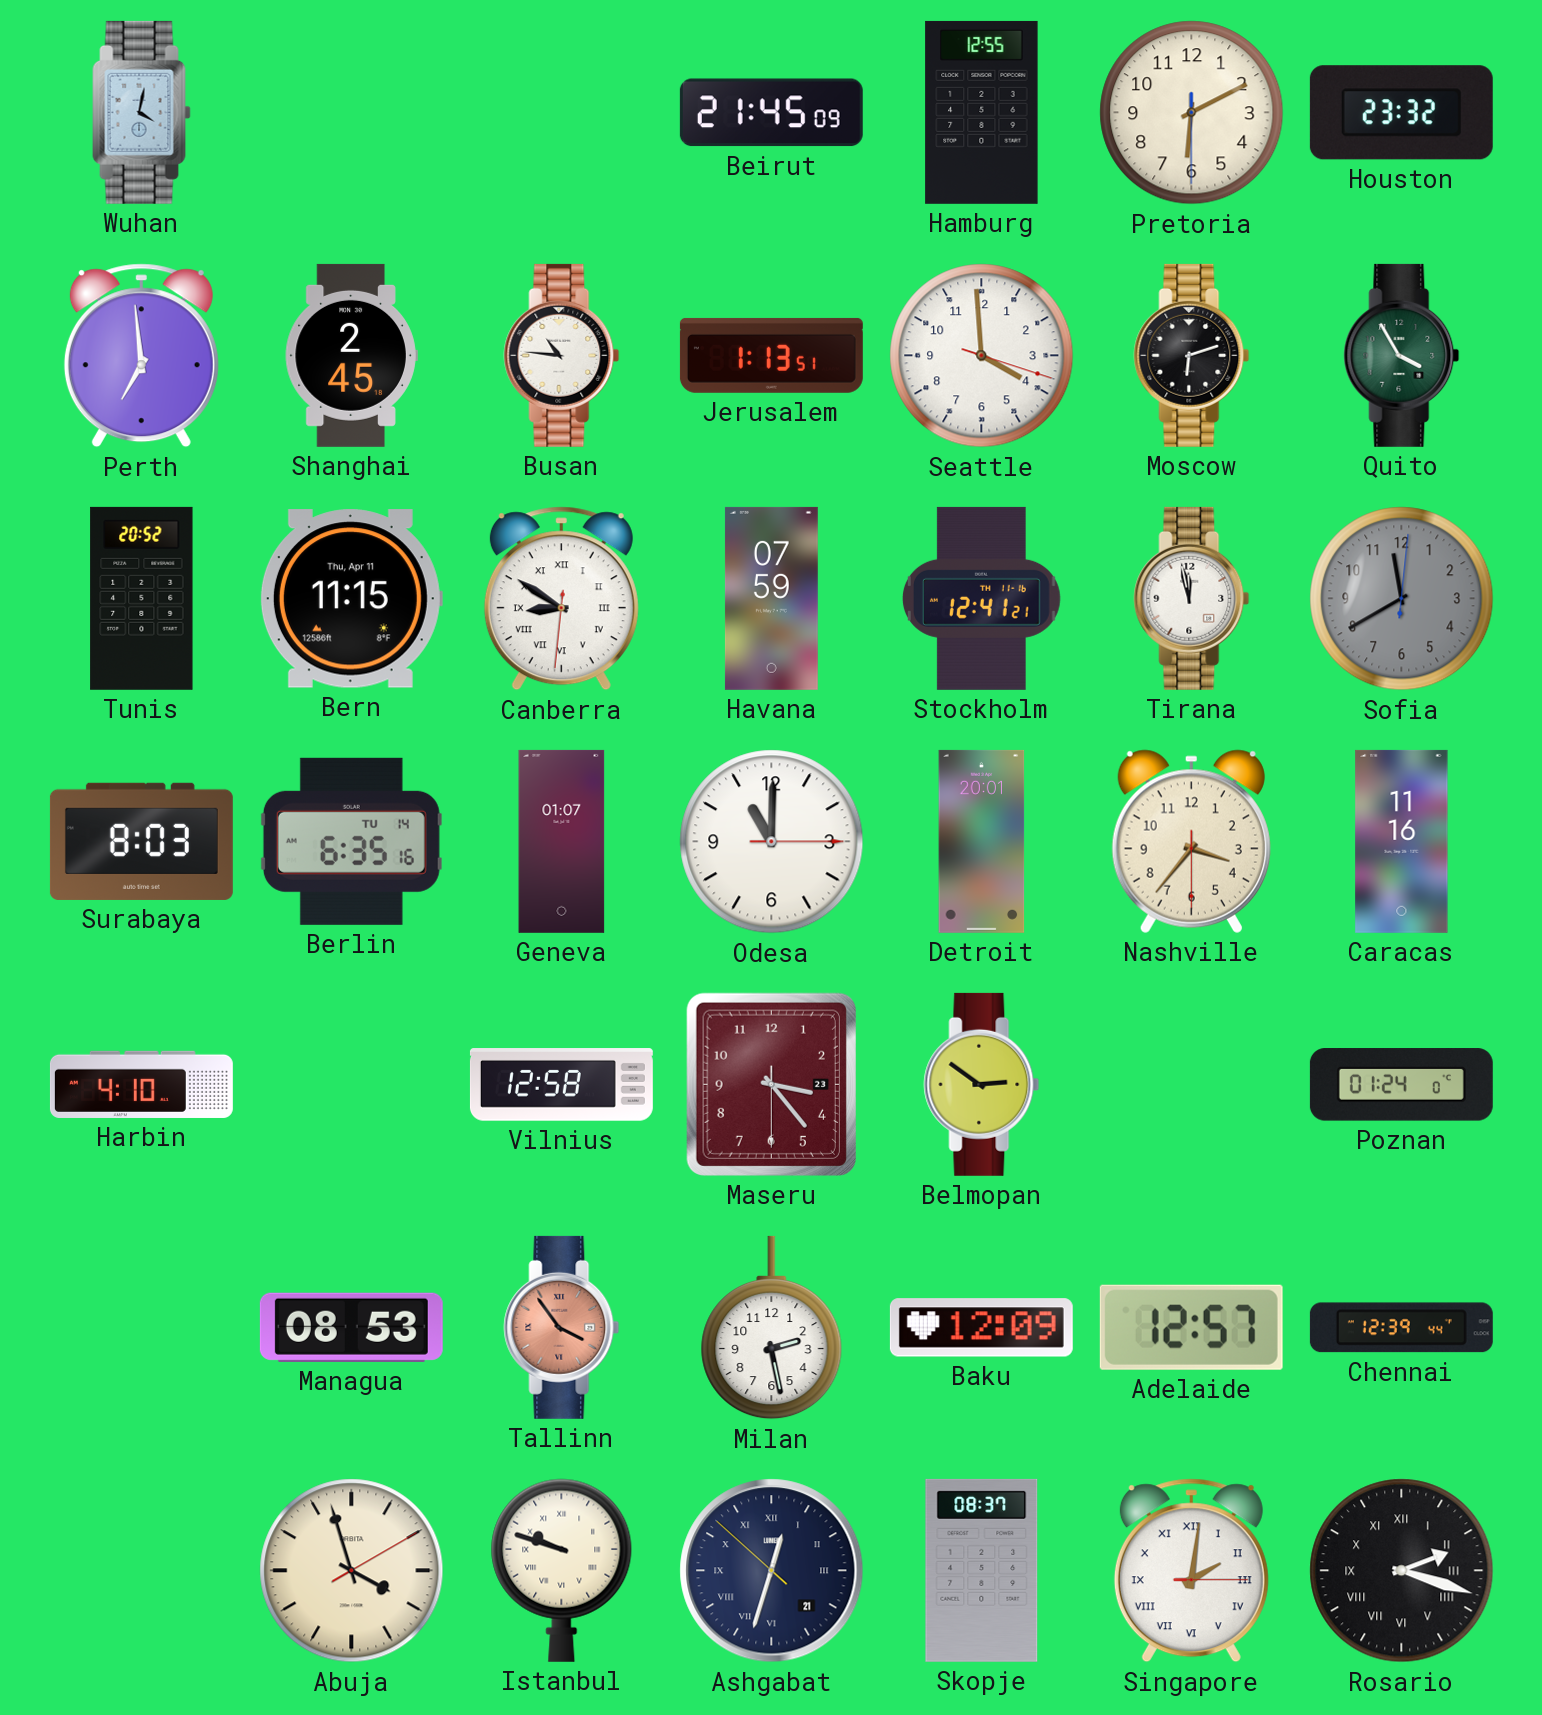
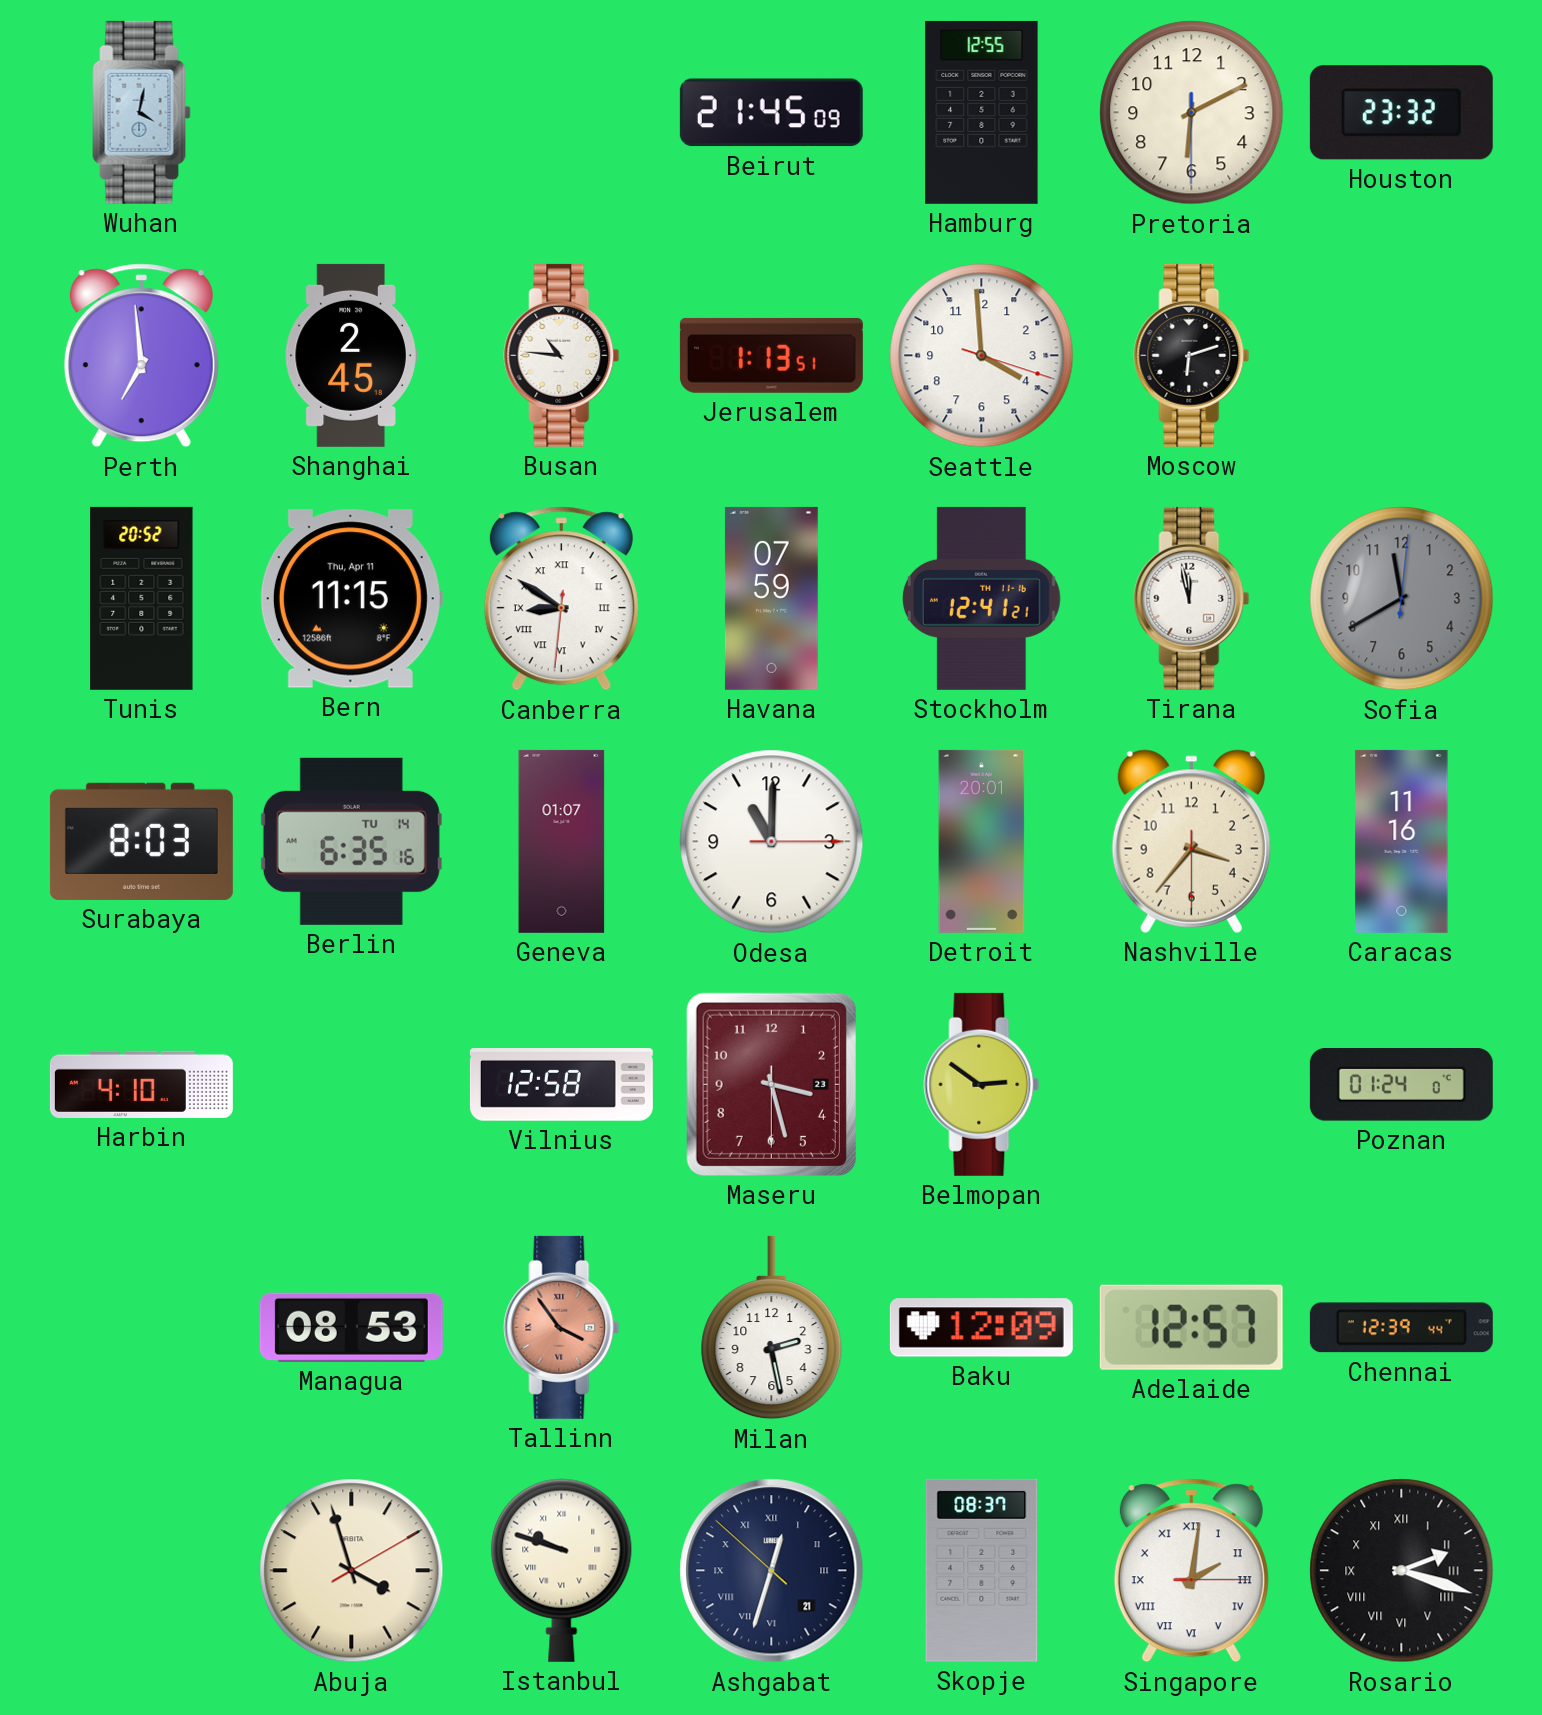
Quito: 3:55 -> none (1402, 355)
Maseru: 3:23 -> 3:27 (771, 1084)
